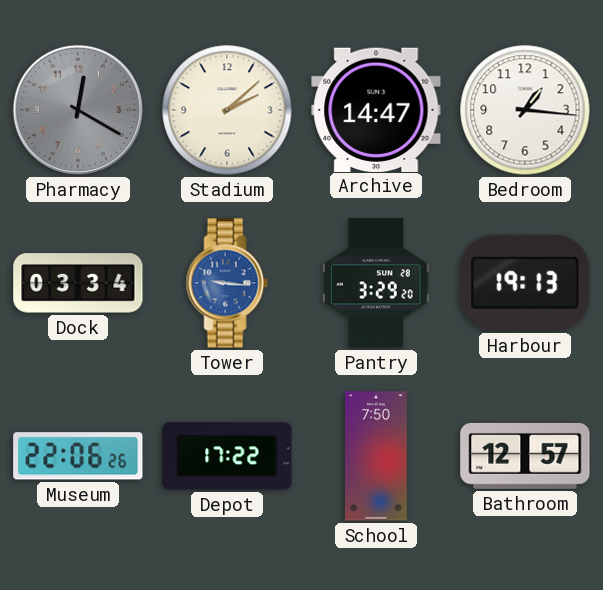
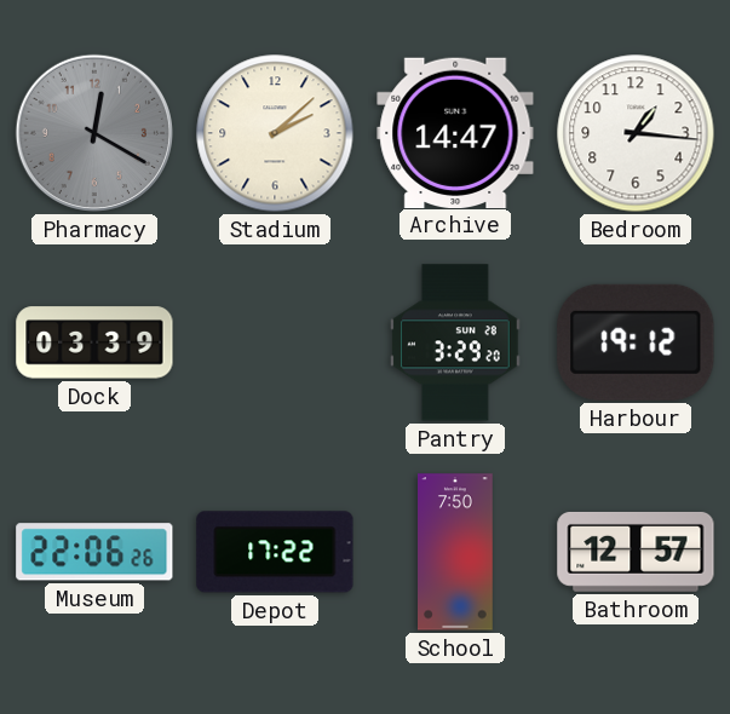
Dock: 03:34 -> 03:39 (94, 342)
Tower: 9:16 -> none (227, 283)
Harbour: 19:13 -> 19:12 (636, 342)
